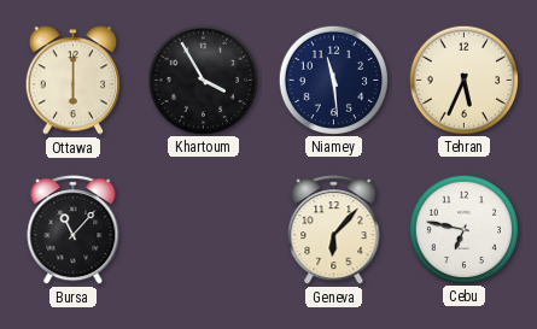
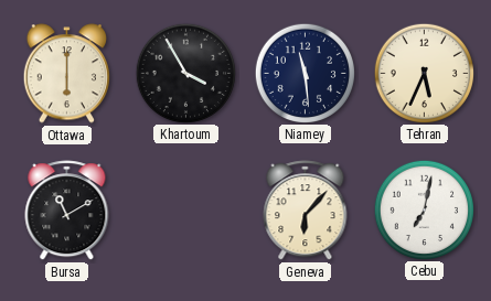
Bursa: 11:07 -> 11:10 (67, 211)
Cebu: 6:47 -> 7:02 (424, 209)
